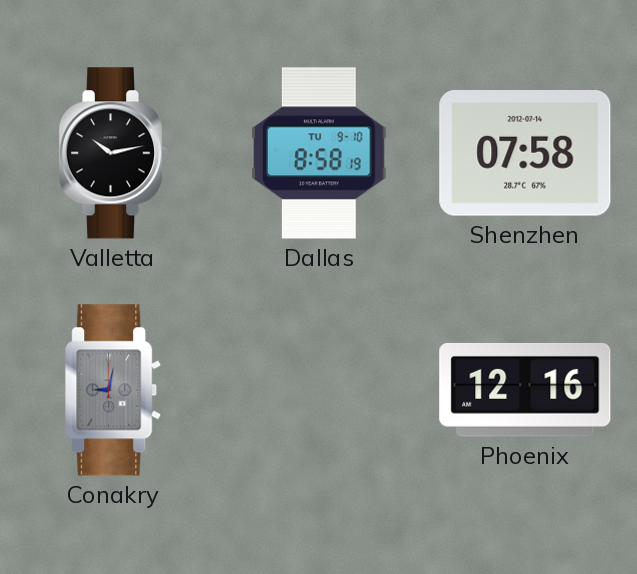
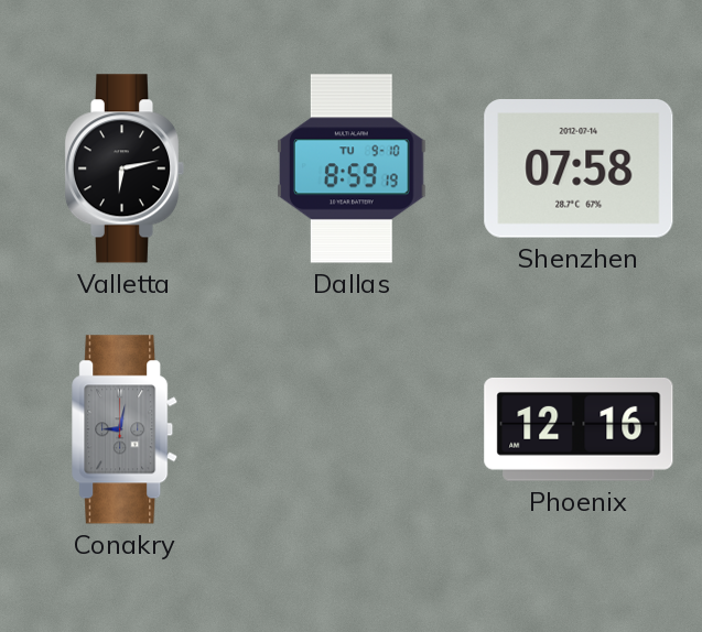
Valletta: 10:13 -> 6:13 (125, 168)
Dallas: 8:58 -> 8:59 (352, 168)
